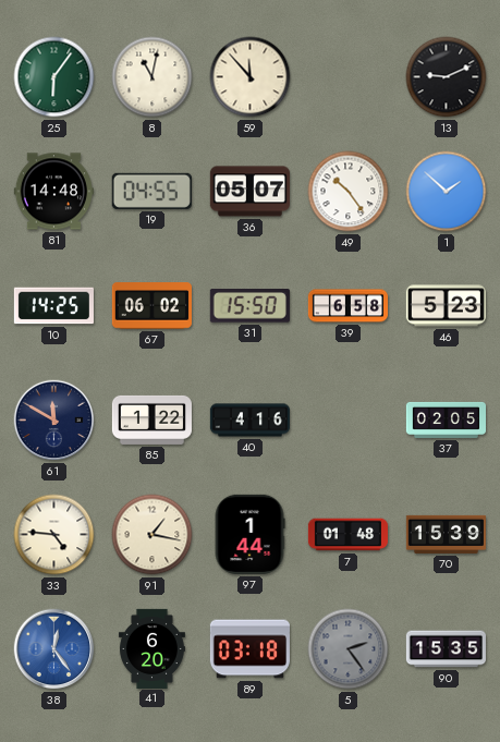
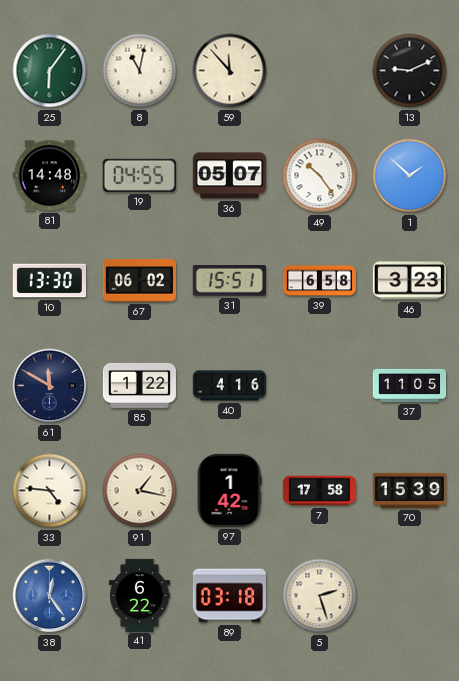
10: 14:25 -> 13:30 (49, 281)
31: 15:50 -> 15:51 (229, 281)
46: 5:23 -> 3:23 (409, 281)
37: 02:05 -> 11:05 (409, 385)
97: 1:44 -> 1:42 (229, 490)
7: 01:48 -> 17:58 (319, 491)
41: 6:20 -> 6:22 (139, 595)
5: 2:24 -> 2:27 (320, 596)
5 dial: grey -> cream (320, 596)
90: 15:35 -> none (446, 649)
